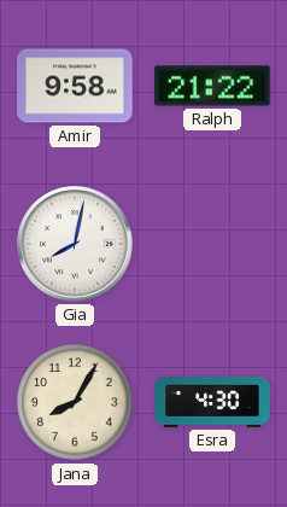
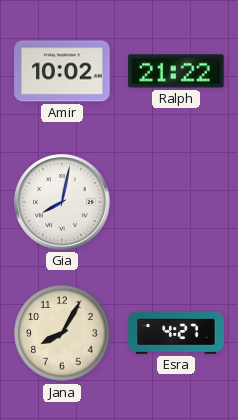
Amir: 9:58 -> 10:02 (62, 71)
Esra: 4:30 -> 4:27 (176, 334)
